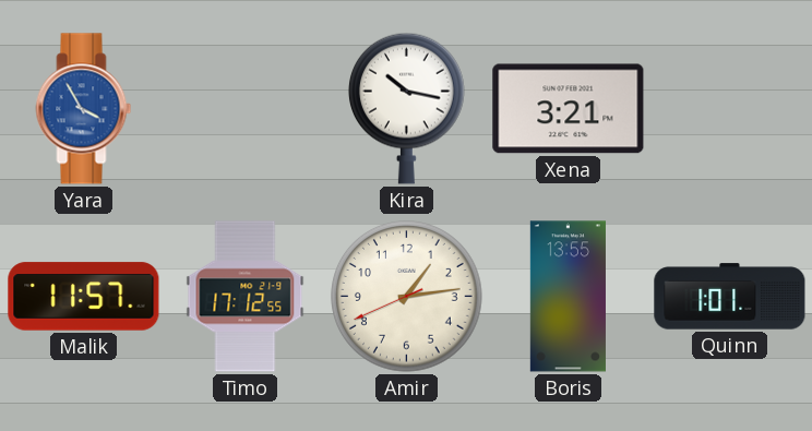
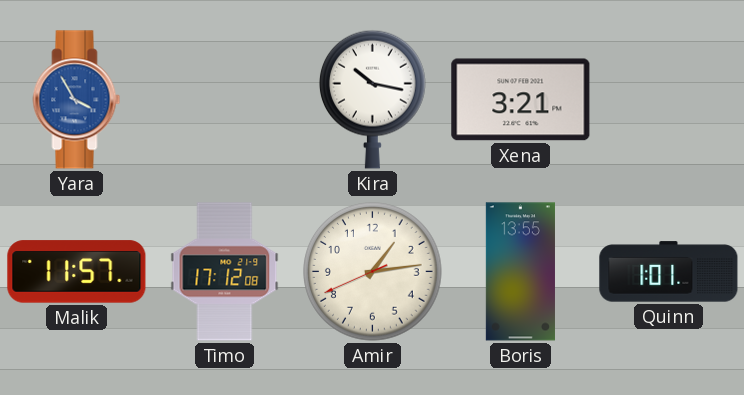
Timo: 17:12:55 -> 17:12:08 (225, 272)
